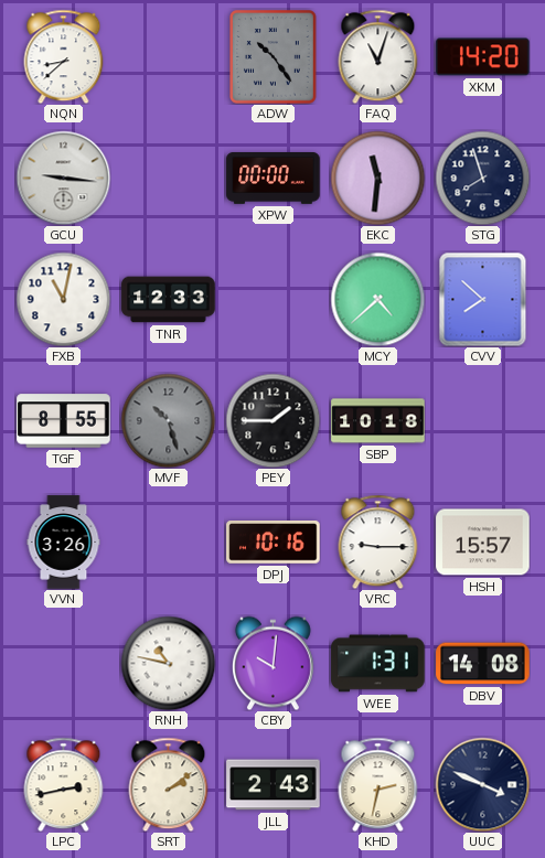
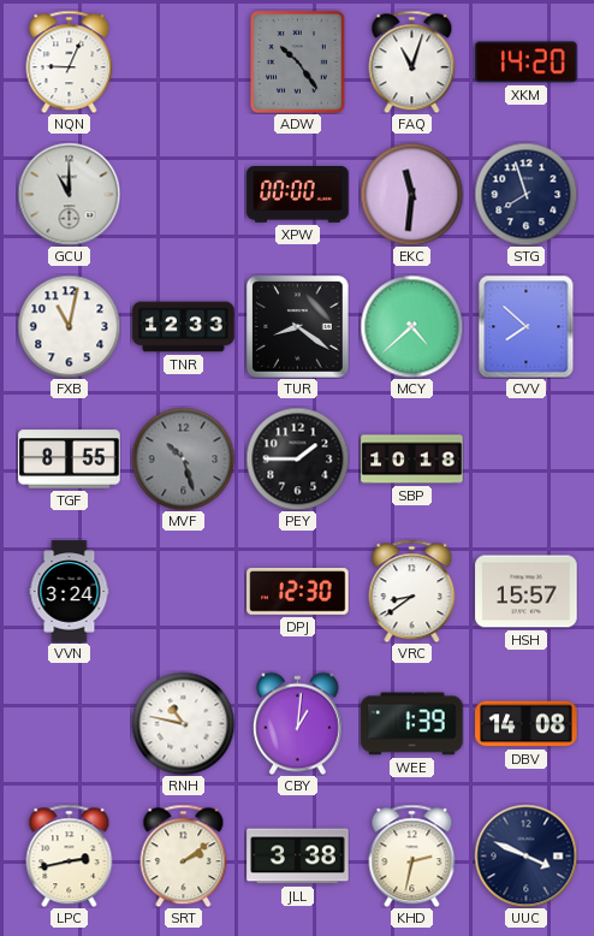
NQN: 8:38 -> 9:04 (70, 61)
GCU: 9:16 -> 11:00 (69, 194)
TUR: none -> 8:21 (298, 327)
VVN: 3:26 -> 3:24 (70, 592)
DPJ: 10:16 -> 12:30 (298, 592)
VRC: 9:15 -> 8:39 (412, 591)
CBY: 10:01 -> 1:01 (297, 723)
WEE: 1:31 -> 1:39 (412, 724)
JLL: 2:43 -> 3:38 (298, 857)
